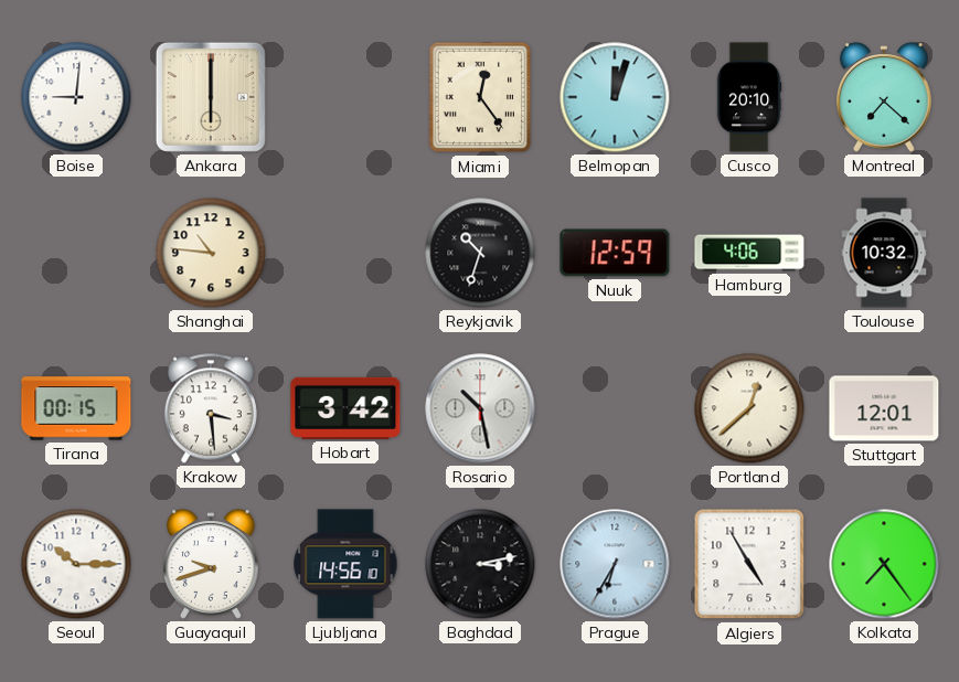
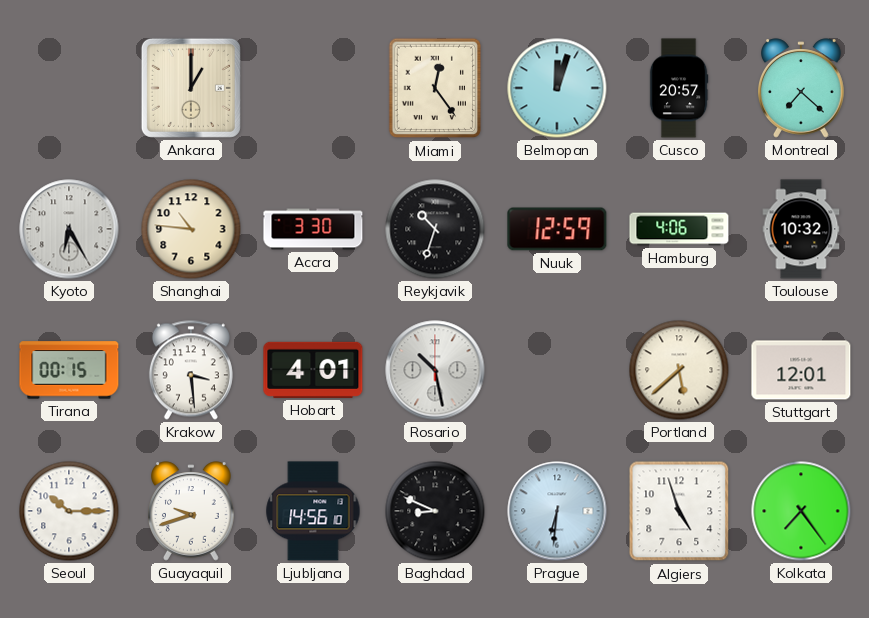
Boise: 9:01 -> none (76, 97)
Ankara: 6:00 -> 1:00 (191, 88)
Cusco: 20:10 -> 20:57 (679, 88)
Kyoto: none -> 6:25 (69, 229)
Accra: none -> 3:30 (313, 229)
Hobart: 3:42 -> 4:01 (313, 370)
Portland: 12:38 -> 5:38 (679, 370)
Baghdad: 3:13 -> 8:49 (435, 511)
Prague: 6:35 -> 6:31 (557, 511)
Algiers: 4:55 -> 4:57 (679, 511)
